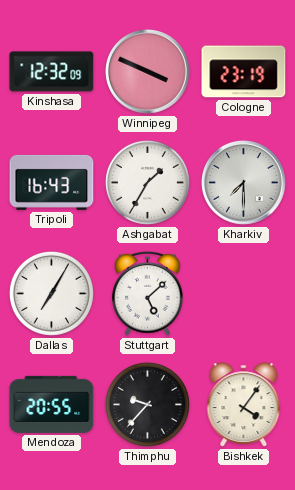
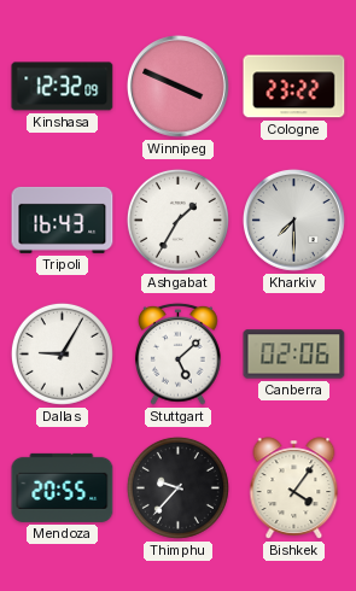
Cologne: 23:19 -> 23:22 (294, 87)
Dallas: 7:05 -> 9:05 (62, 353)
Canberra: none -> 02:06 (294, 355)
